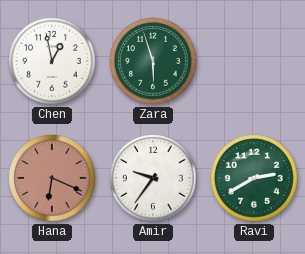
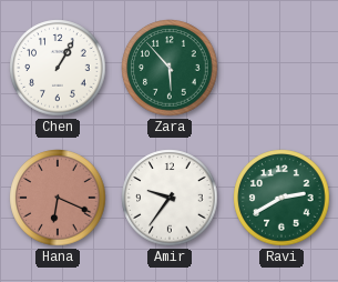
Chen: 12:58 -> 1:05 (58, 68)
Zara: 5:57 -> 5:53 (170, 68)
